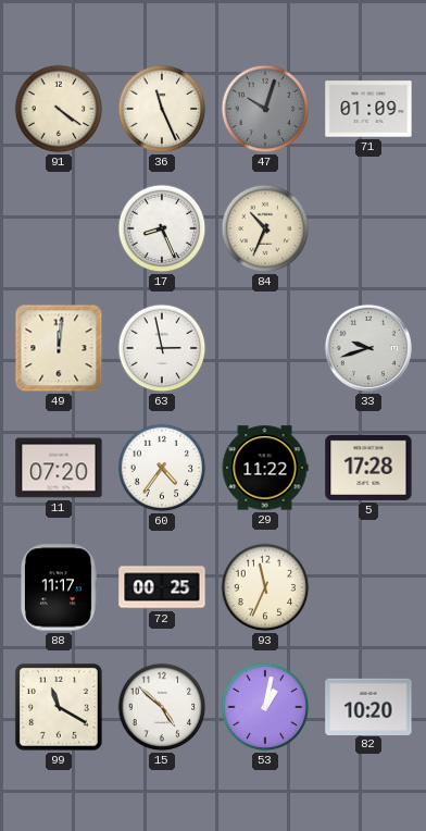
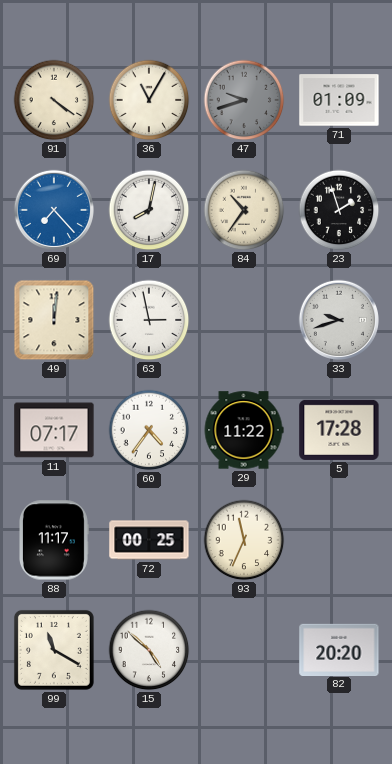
36: 11:26 -> 11:05 (149, 100)
47: 10:03 -> 9:42 (244, 100)
69: none -> 7:23 (54, 210)
17: 8:26 -> 8:02 (149, 210)
84: 10:34 -> 10:36 (244, 210)
23: none -> 1:57 (339, 210)
11: 07:20 -> 07:17 (54, 430)
53: 1:02 -> none (265, 707)
82: 10:20 -> 20:20 (339, 649)
